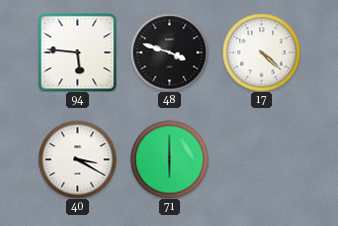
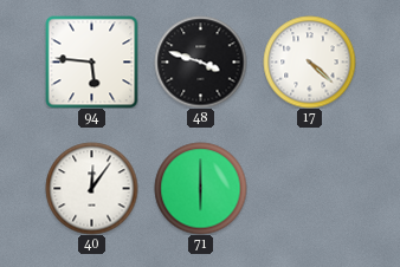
40: 3:20 -> 12:06 (91, 188)
